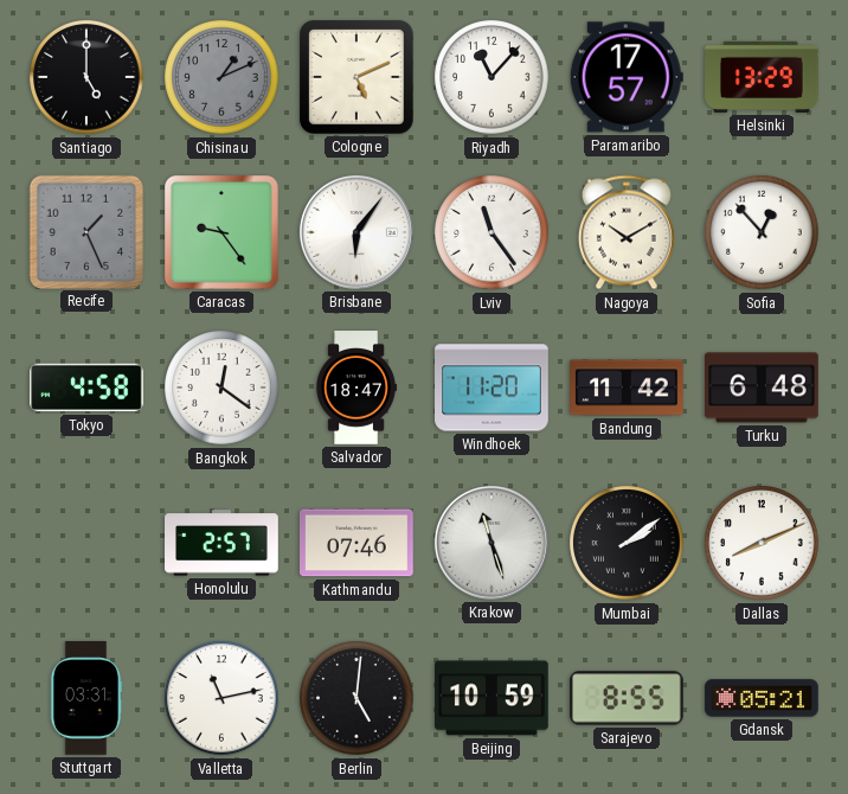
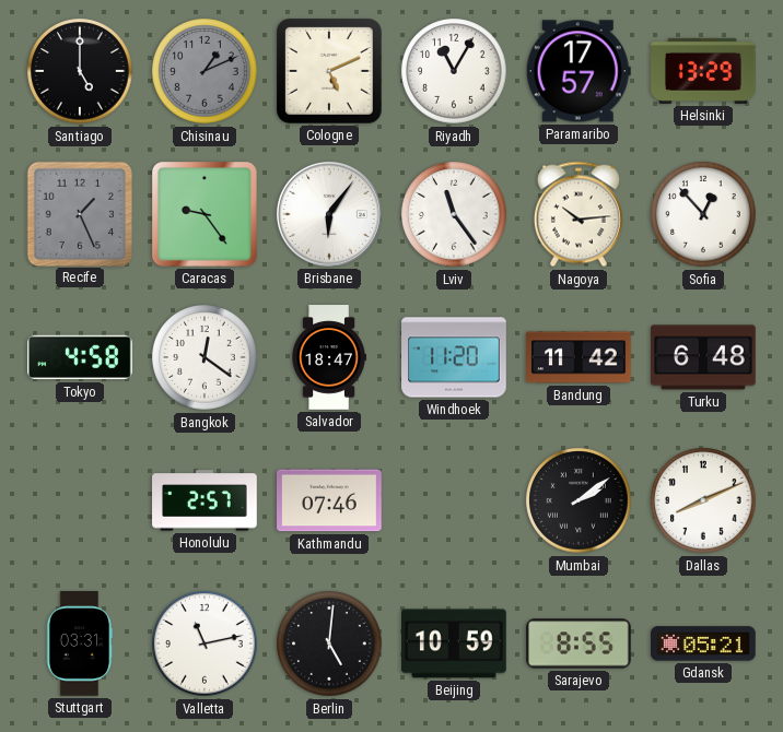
Riyadh: 11:07 -> 11:05 (454, 71)
Nagoya: 10:10 -> 10:14 (579, 214)
Krakow: 11:27 -> none (492, 543)
